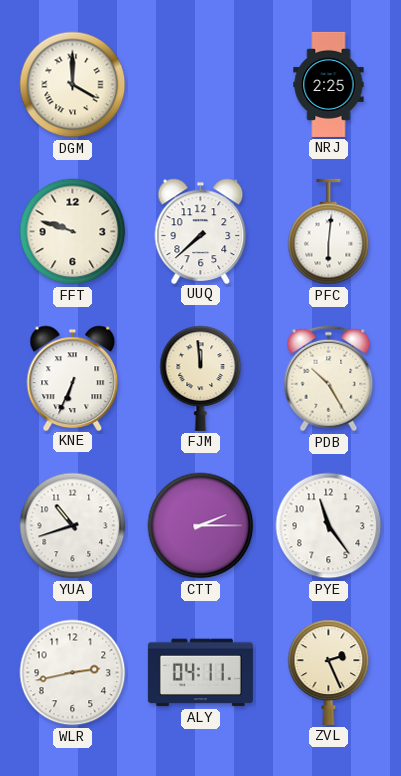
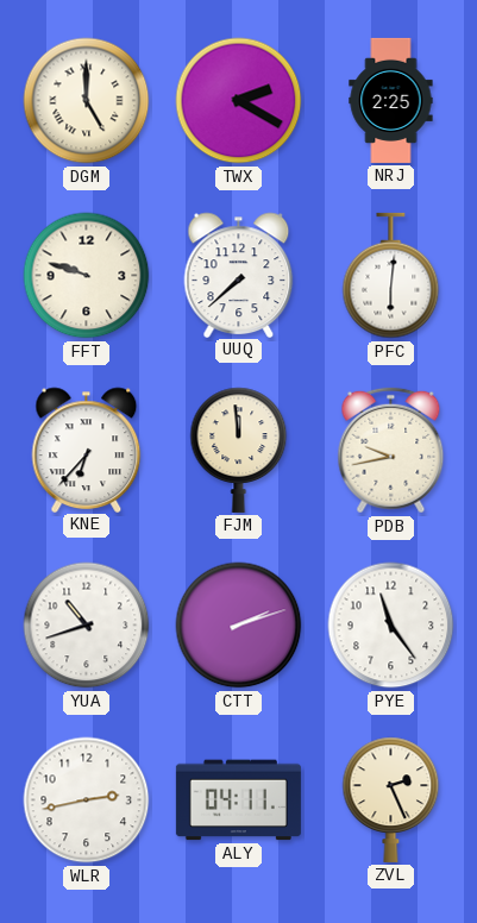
DGM: 4:00 -> 5:00 (87, 101)
TWX: none -> 2:20 (239, 101)
KNE: 6:34 -> 6:37 (87, 450)
PDB: 10:25 -> 9:43 (391, 451)
CTT: 2:15 -> 2:12 (239, 626)
